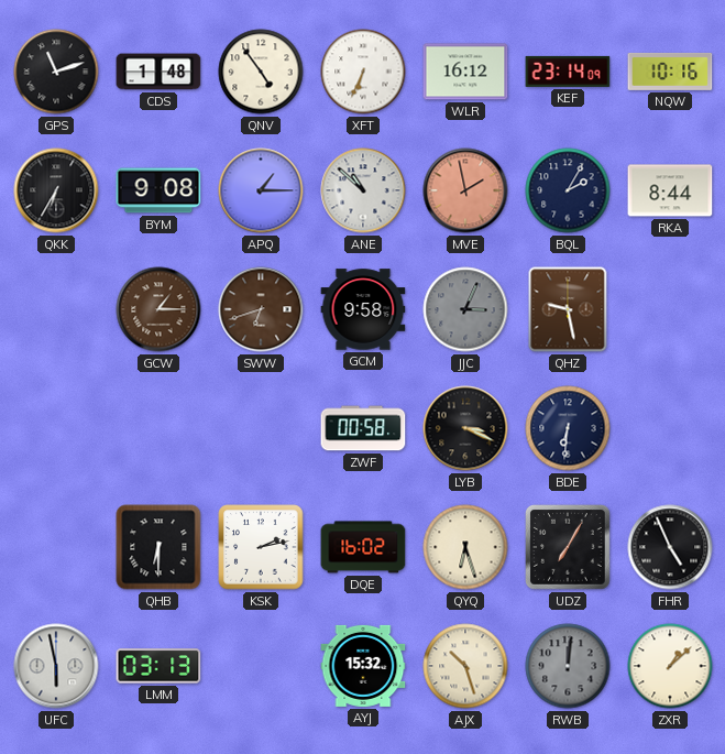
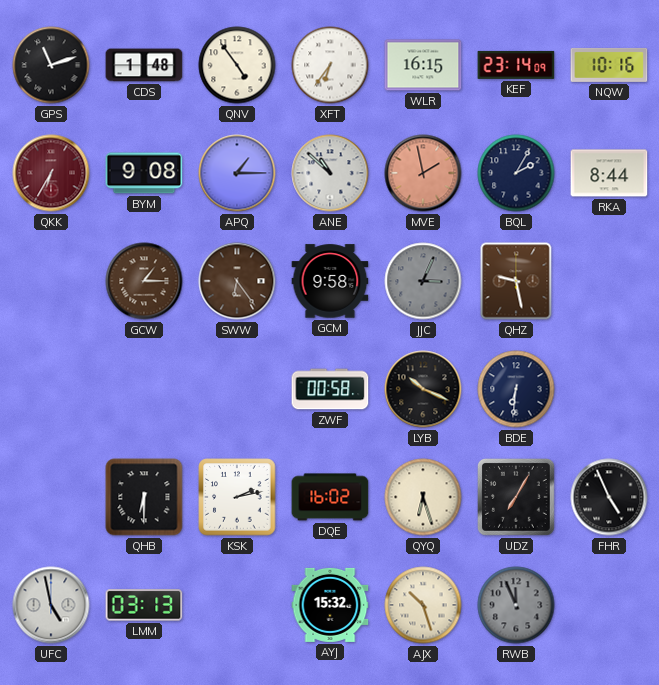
XFT: 6:34 -> 6:36 (330, 65)
WLR: 16:12 -> 16:15 (423, 65)
QKK dial: black -> burgundy (51, 173)
SWW: 6:42 -> 6:24 (237, 281)
LYB: 3:19 -> 10:19 (423, 389)
UFC: 5:58 -> 4:58 (51, 605)
RWB: 12:01 -> 11:56 (516, 605)
ZXR: 1:08 -> none (670, 666)
